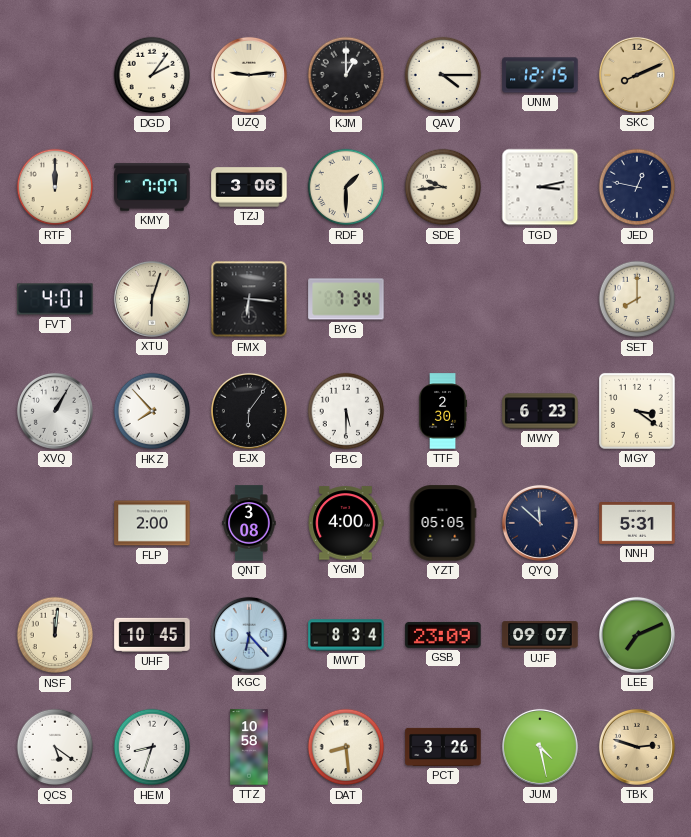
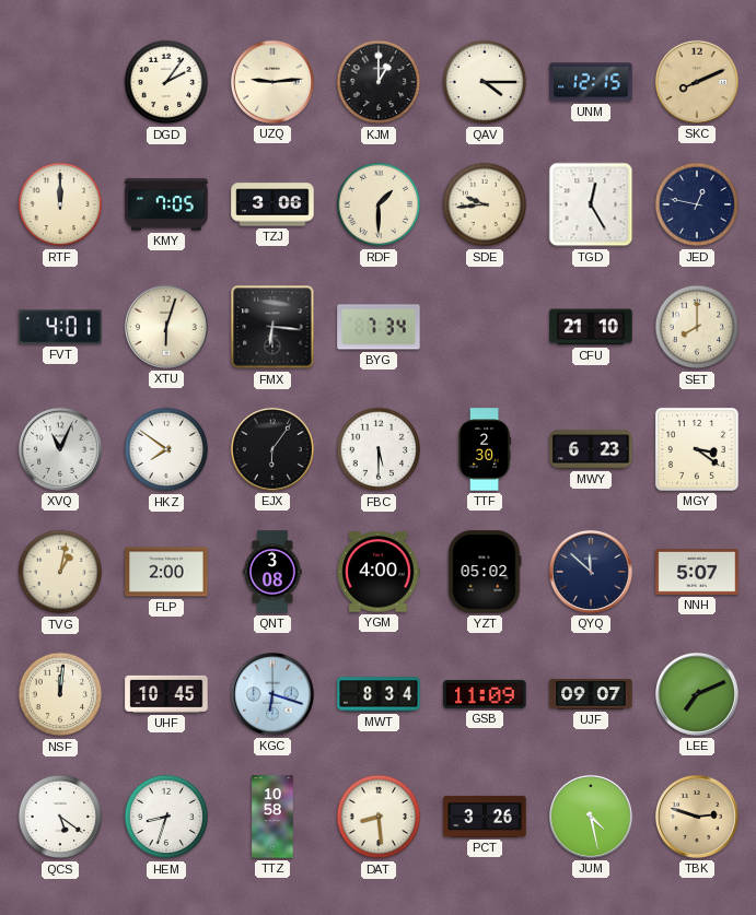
KMY: 7:07 -> 7:05 (166, 204)
TGD: 3:13 -> 12:25 (591, 204)
CFU: none -> 21:10 (591, 327)
XVQ: 1:05 -> 11:04 (60, 449)
HKZ: 7:53 -> 7:51 (166, 449)
TVG: none -> 1:02 (60, 572)
YZT: 05:05 -> 05:02 (485, 572)
NNH: 5:31 -> 5:07 (697, 573)
KGC: 6:23 -> 6:18 (272, 694)
GSB: 23:09 -> 11:09 (485, 694)
